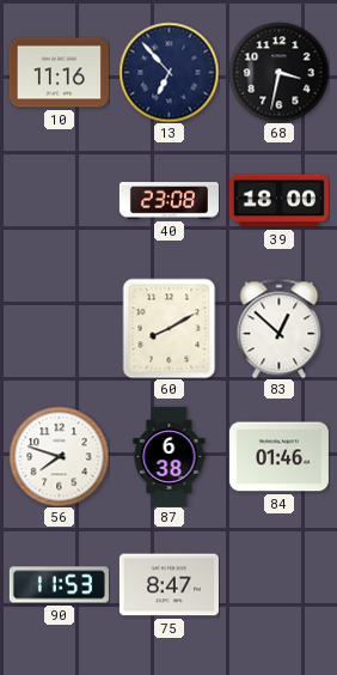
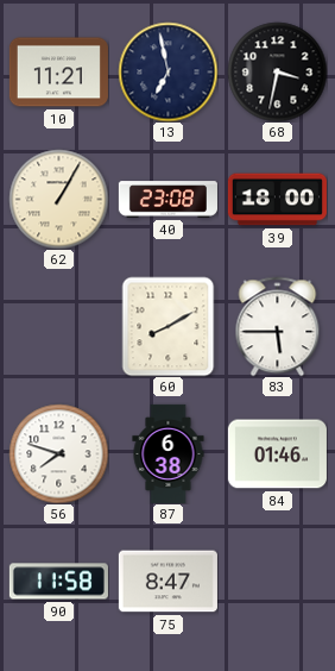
10: 11:16 -> 11:21 (58, 73)
13: 6:53 -> 6:58 (167, 71)
62: none -> 1:05 (58, 199)
83: 12:52 -> 5:45 (278, 326)
90: 11:53 -> 11:58 (58, 582)
